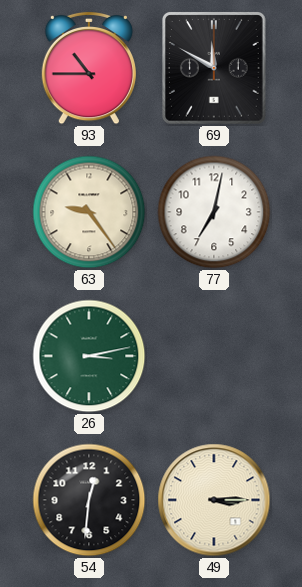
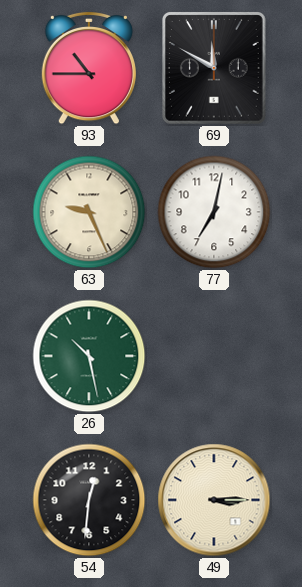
63: 9:24 -> 9:26 (89, 212)
26: 3:13 -> 10:28 (89, 356)
